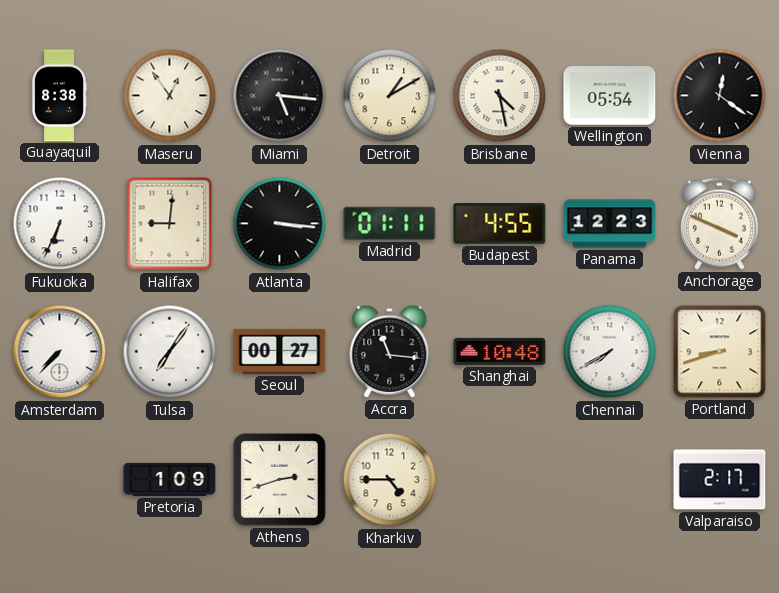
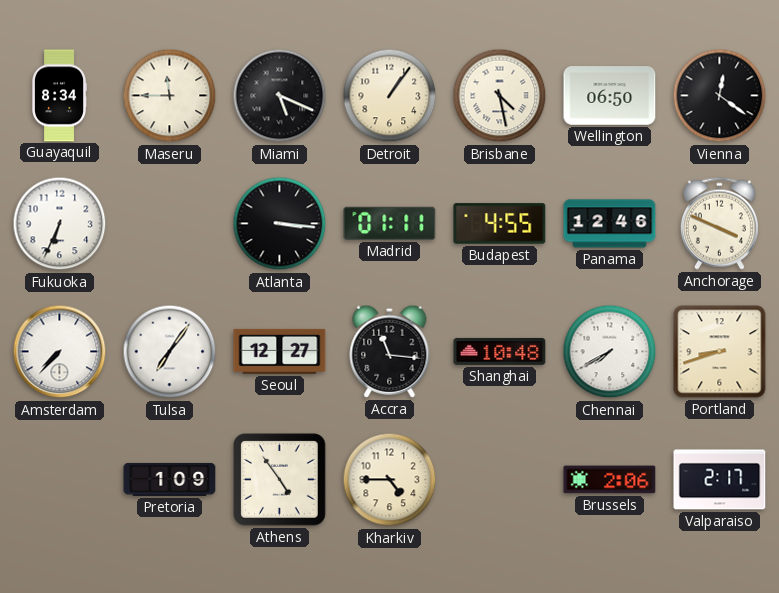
Guayaquil: 8:38 -> 8:34 (59, 96)
Maseru: 12:54 -> 11:45 (170, 96)
Miami: 5:16 -> 5:19 (280, 96)
Detroit: 1:10 -> 1:06 (390, 96)
Wellington: 05:54 -> 06:50 (610, 96)
Halifax: 9:01 -> none (170, 224)
Panama: 12:23 -> 12:46 (610, 224)
Seoul: 00:27 -> 12:27 (280, 351)
Athens: 2:42 -> 4:54 (280, 480)
Brussels: none -> 2:06 (610, 480)
